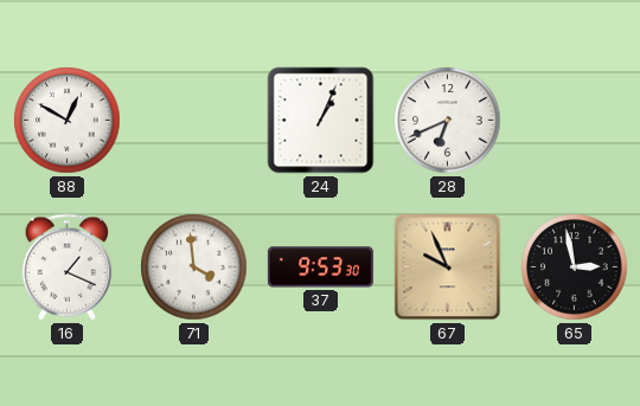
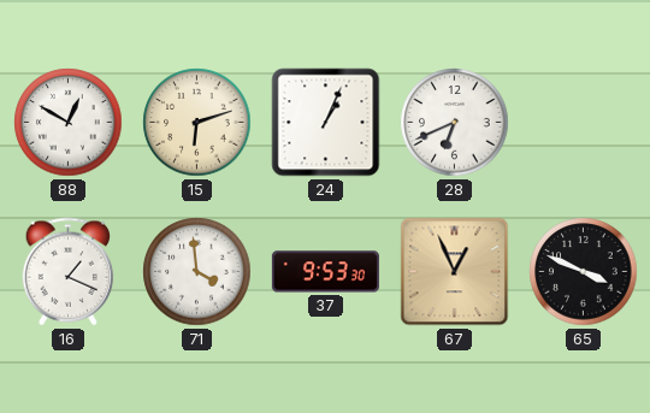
15: none -> 6:12 (197, 123)
67: 9:56 -> 12:56 (455, 272)
65: 2:58 -> 3:49 (584, 272)
